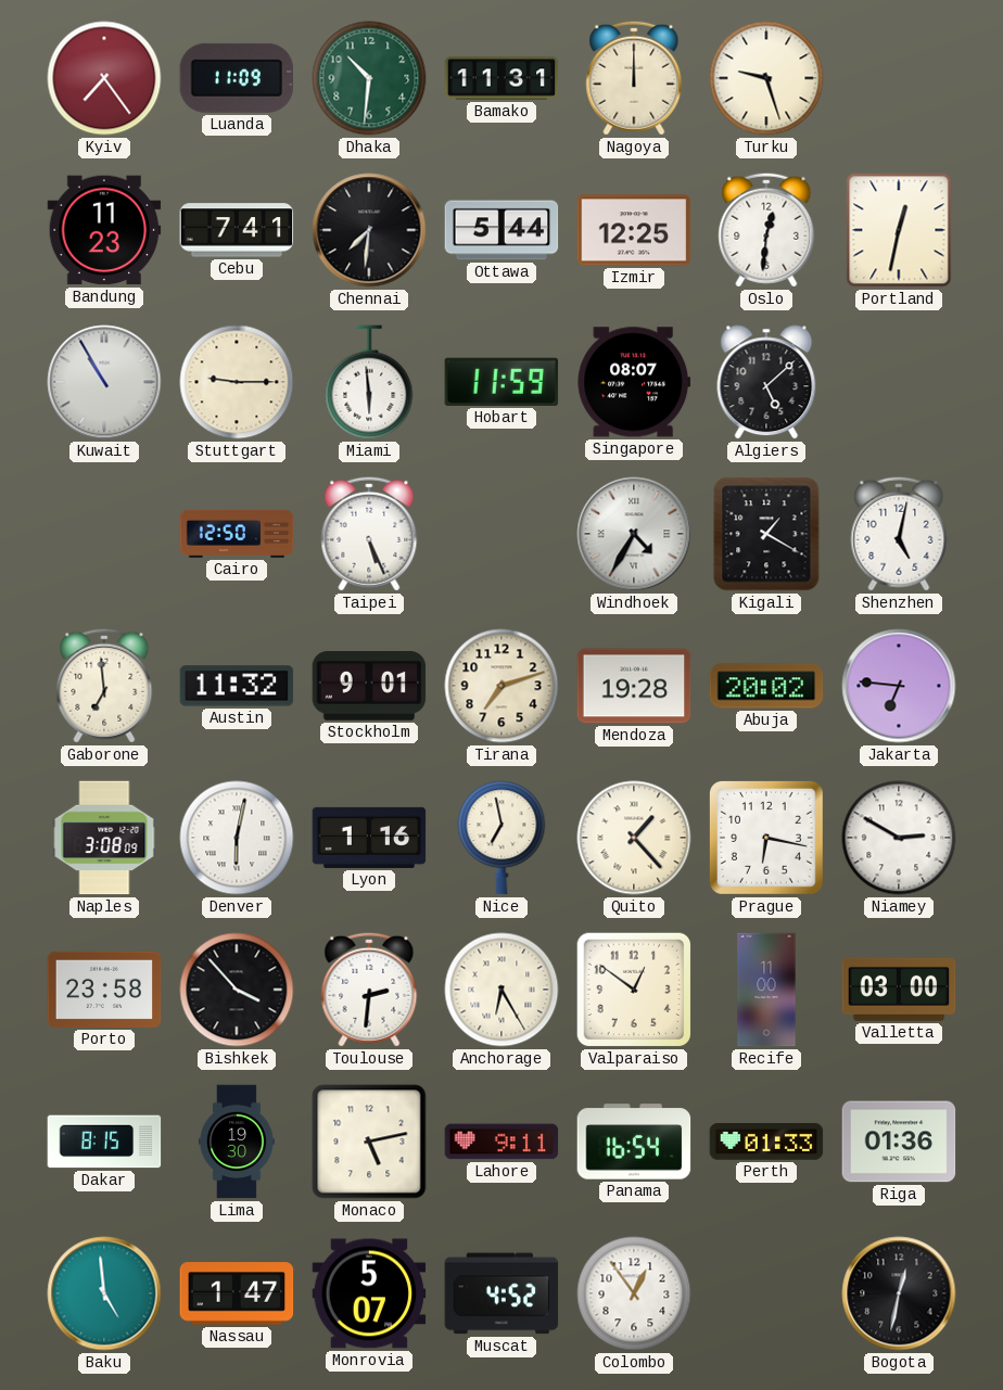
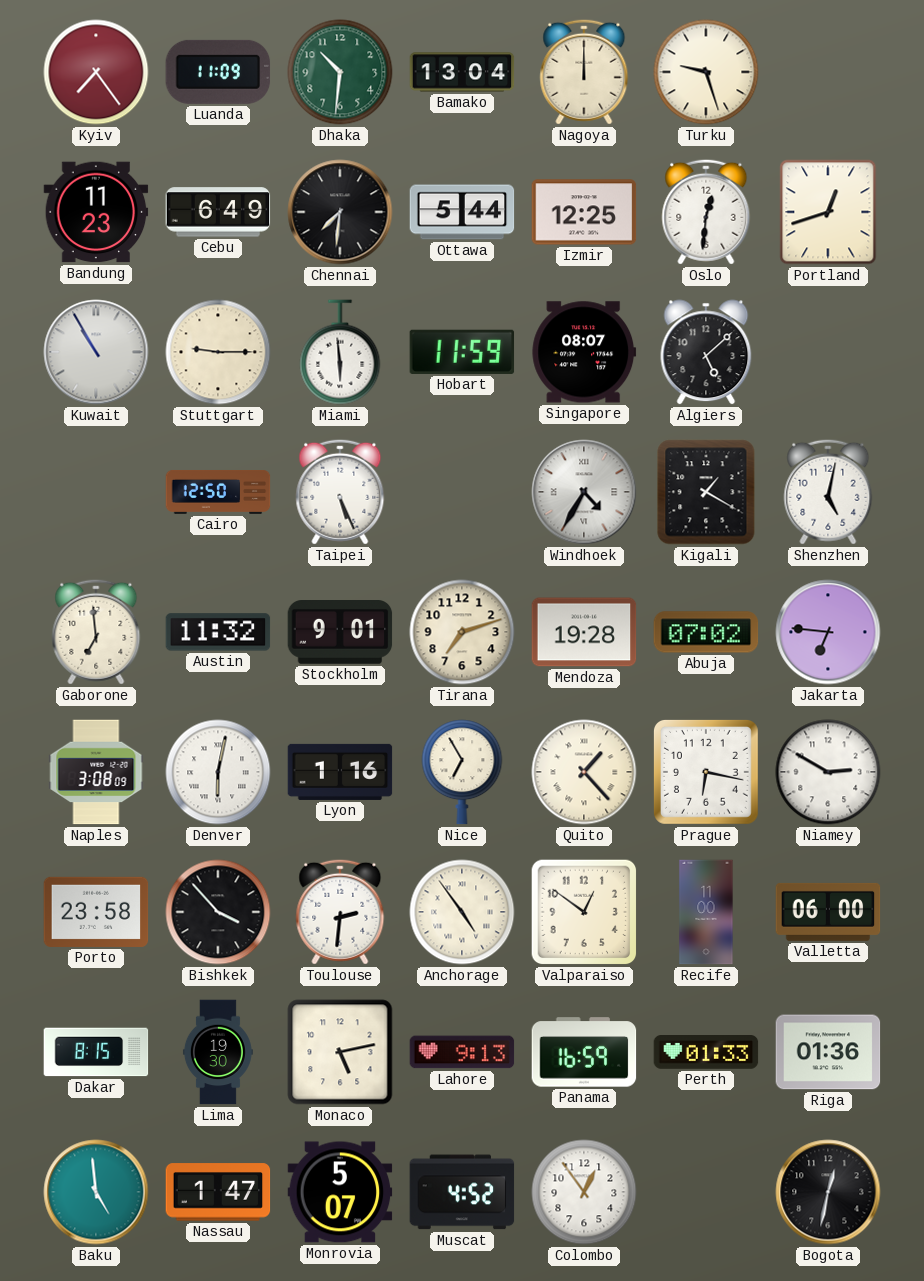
Bamako: 11:31 -> 13:04 (462, 72)
Cebu: 7:41 -> 6:49 (218, 212)
Portland: 12:32 -> 12:42 (828, 212)
Abuja: 20:02 -> 07:02 (706, 632)
Nice: 6:58 -> 6:55 (462, 772)
Anchorage: 6:25 -> 4:54 (462, 912)
Valletta: 03:00 -> 06:00 (828, 912)
Lahore: 9:11 -> 9:13 (462, 1052)
Panama: 16:54 -> 16:59 (584, 1052)
